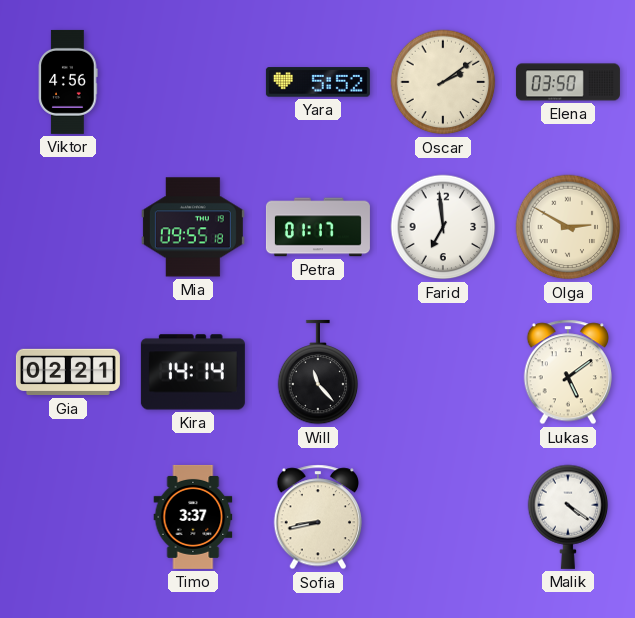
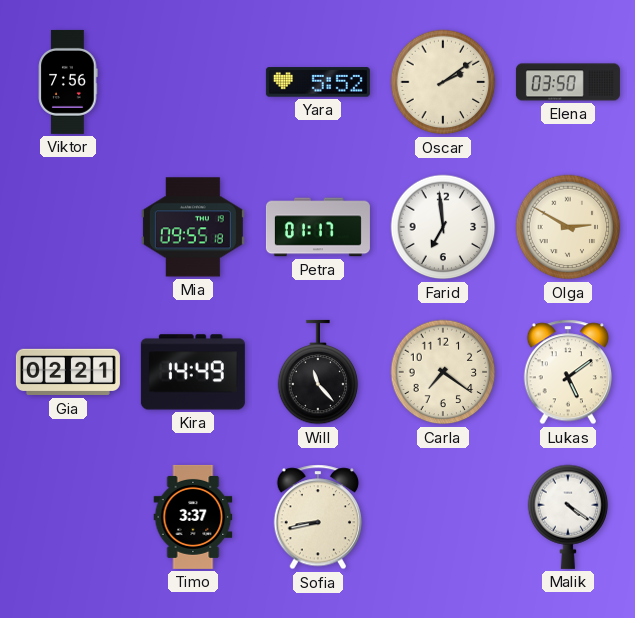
Viktor: 4:56 -> 7:56 (68, 82)
Kira: 14:14 -> 14:49 (193, 372)
Carla: none -> 7:21 (443, 372)
